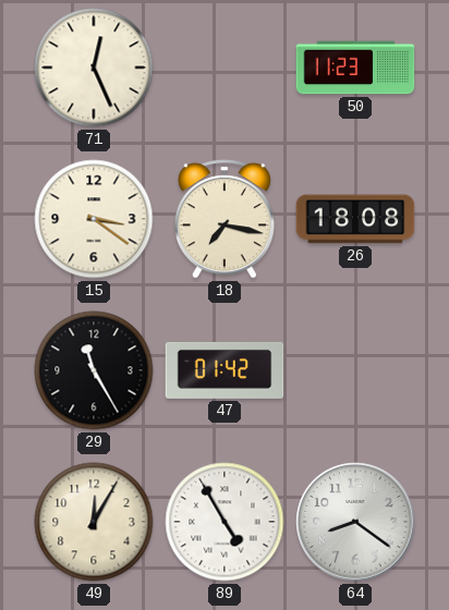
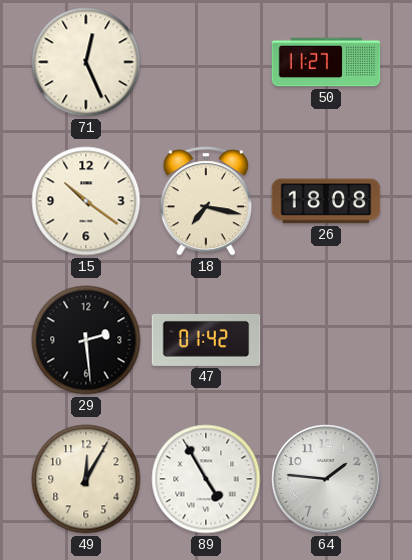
50: 11:23 -> 11:27 (326, 62)
15: 3:21 -> 10:21 (86, 201)
29: 11:25 -> 2:29 (86, 340)
64: 8:21 -> 1:46 (326, 479)
